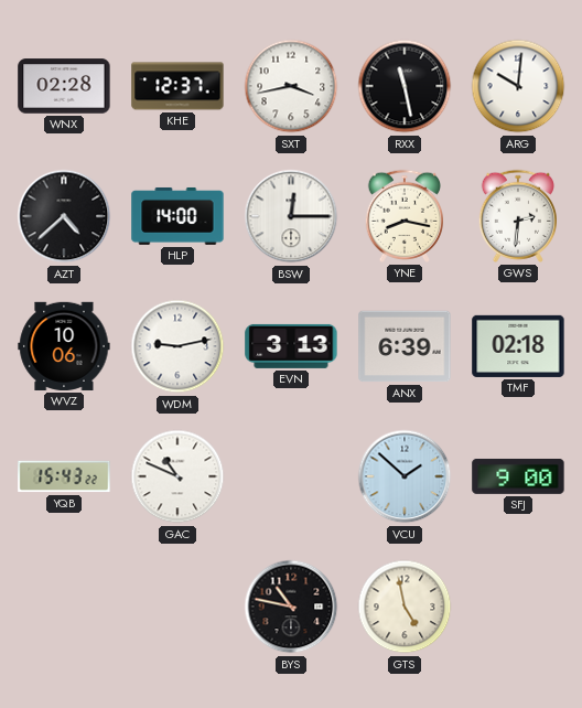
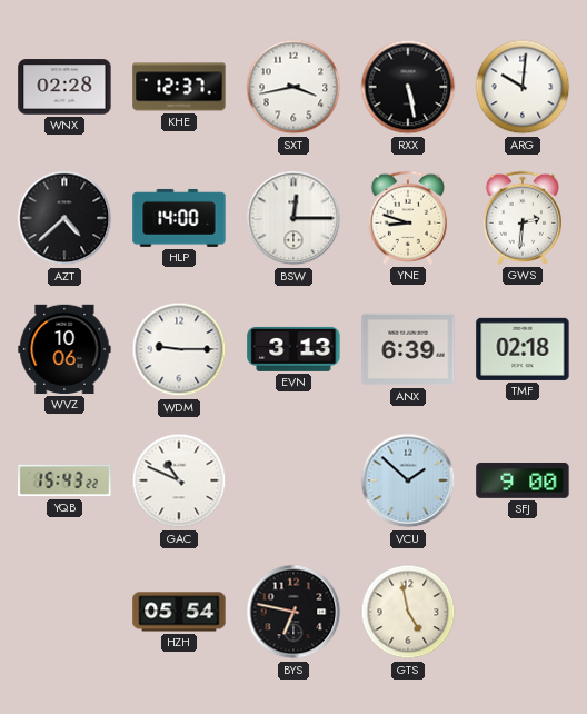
RXX: 11:28 -> 5:28 (408, 87)
YNE: 8:17 -> 8:48 (407, 218)
WDM: 9:13 -> 9:15 (179, 349)
HZH: none -> 05:54 (179, 612)
BYS: 10:47 -> 6:47 (293, 612)
